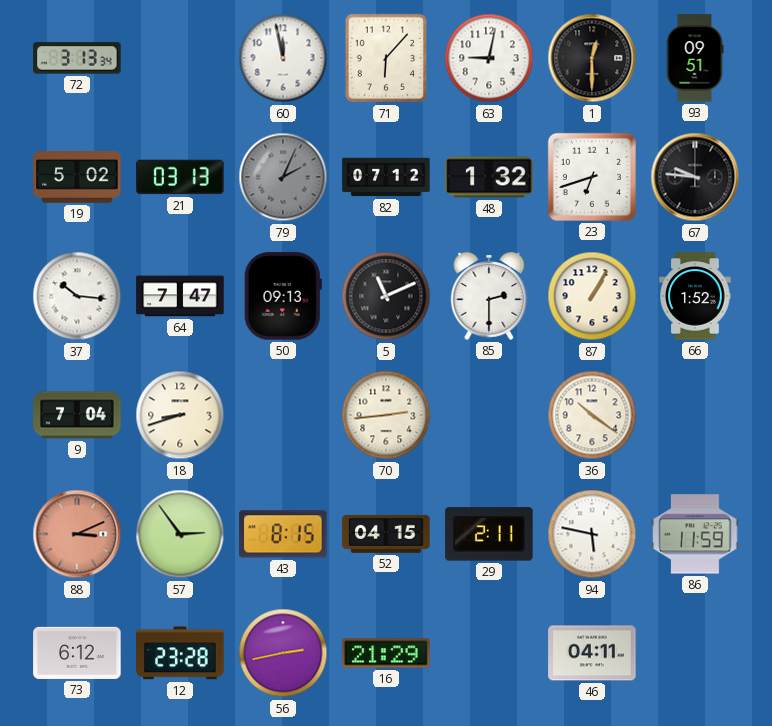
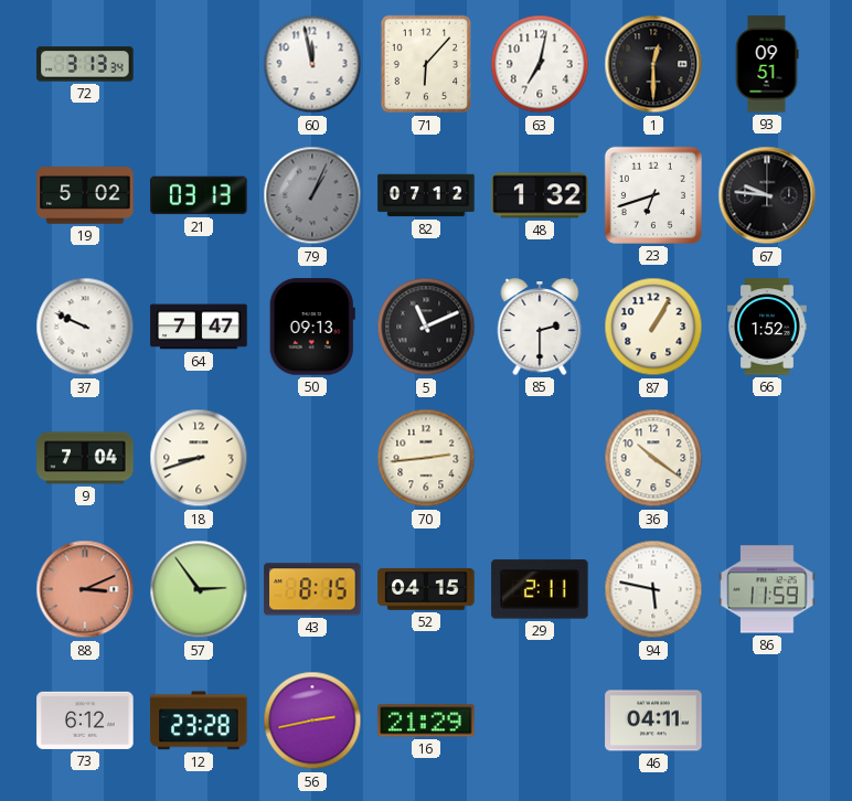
63: 9:02 -> 7:02 (540, 64)
79: 2:04 -> 1:04 (312, 195)
37: 10:16 -> 9:49 (85, 327)
